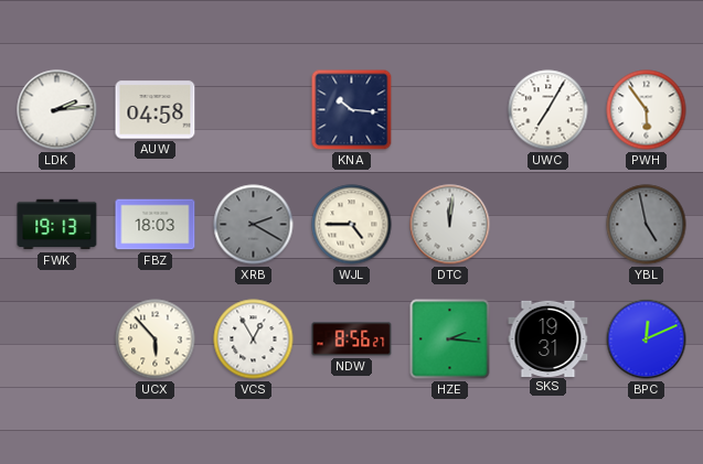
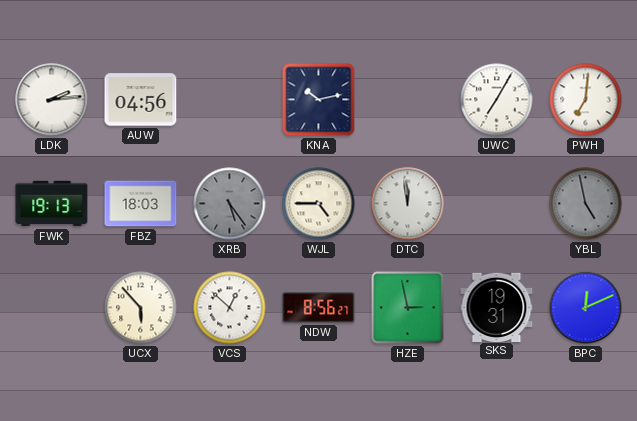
AUW: 04:58 -> 04:56 (141, 100)
KNA: 10:16 -> 10:13 (319, 100)
PWH: 5:54 -> 7:01 (586, 100)
XRB: 2:20 -> 5:24 (230, 204)
DTC: 12:01 -> 11:59 (408, 204)
VCS: 12:55 -> 12:52 (230, 308)
HZE: 2:16 -> 2:58 (408, 308)
